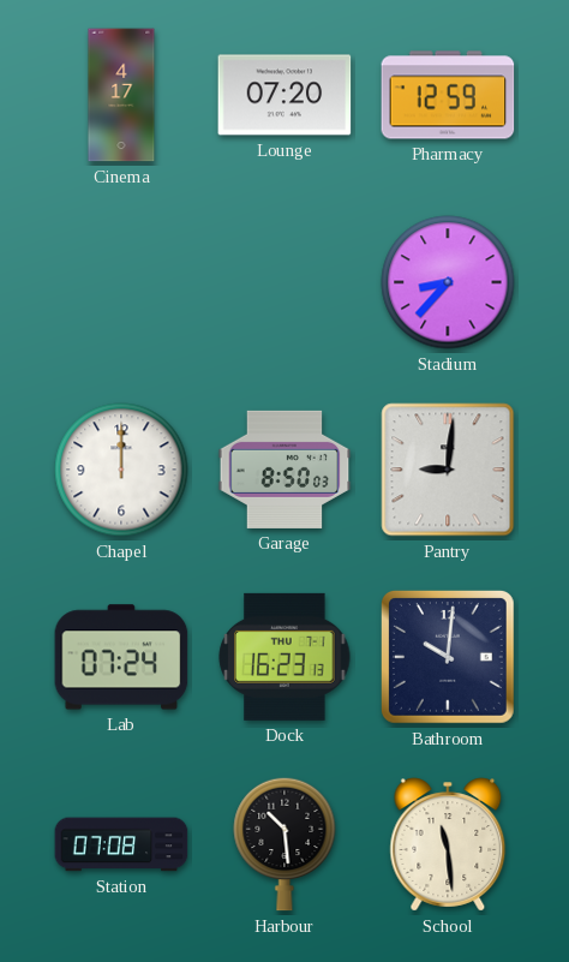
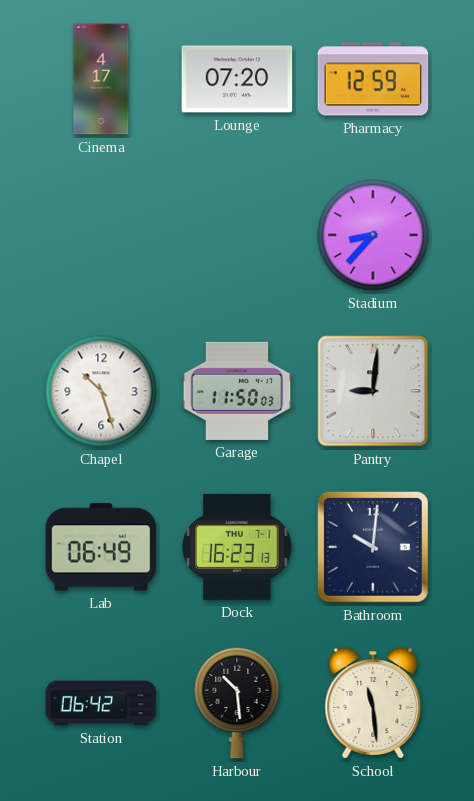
Chapel: 12:00 -> 10:27 (101, 391)
Garage: 8:50 -> 11:50 (237, 391)
Lab: 07:24 -> 06:49 (101, 547)
Station: 07:08 -> 06:42 (101, 703)
